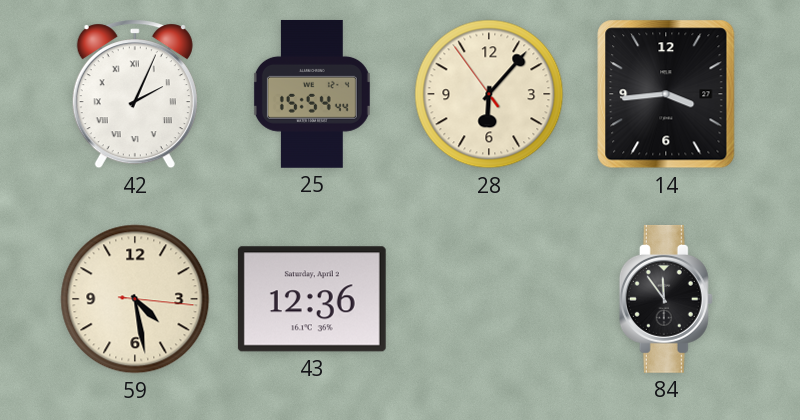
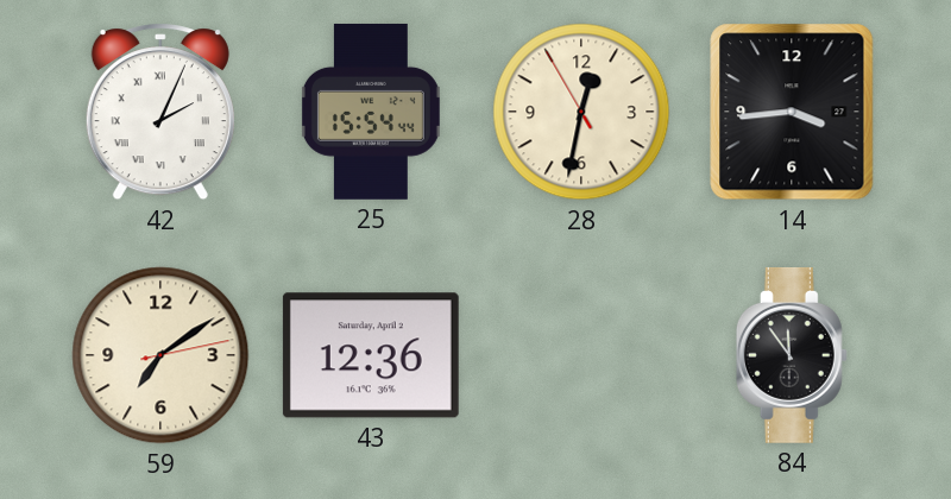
28: 6:06 -> 12:31 (581, 112)
59: 4:28 -> 7:09 (160, 355)
